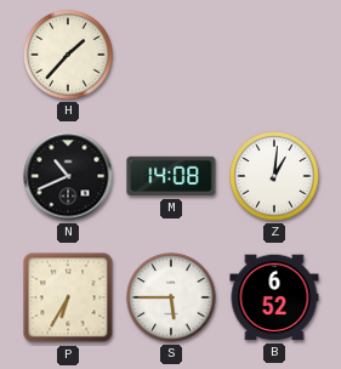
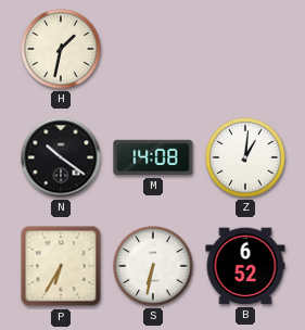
H: 1:37 -> 1:32 (61, 49)
N: 10:41 -> 10:21 (61, 157)
S: 5:45 -> 6:32 (153, 266)
